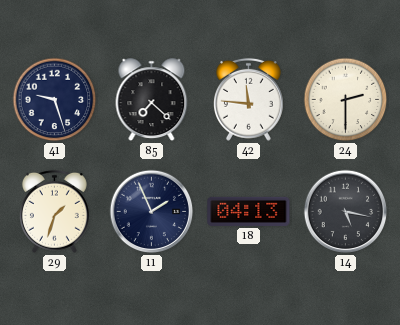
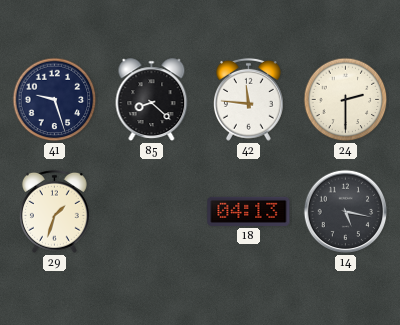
85: 7:22 -> 8:22 (152, 100)
11: 1:56 -> none (152, 212)
